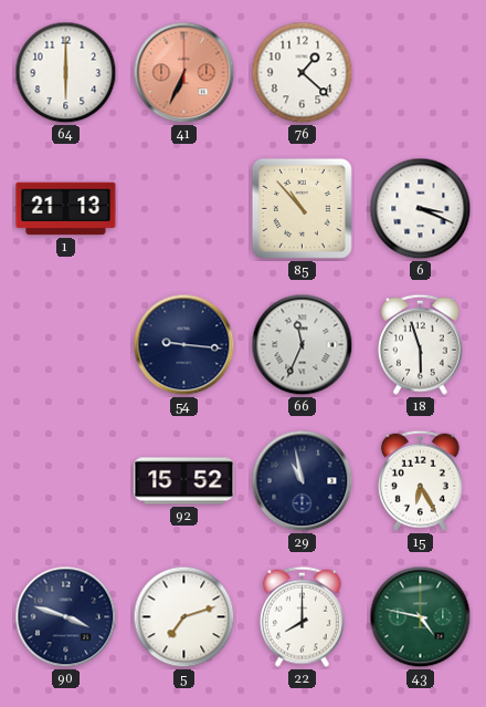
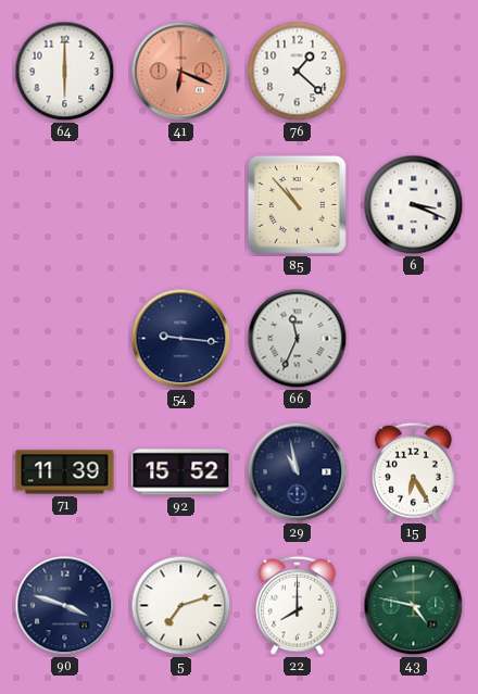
41: 6:34 -> 6:19 (181, 72)
1: 21:13 -> none (66, 209)
18: 5:57 -> none (420, 344)
71: none -> 11:39 (65, 472)
